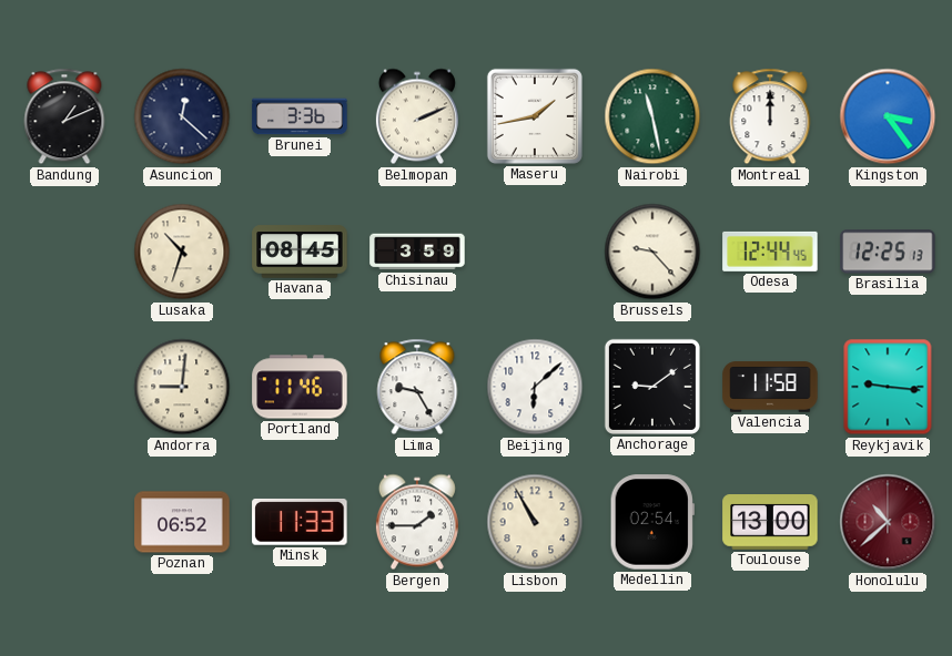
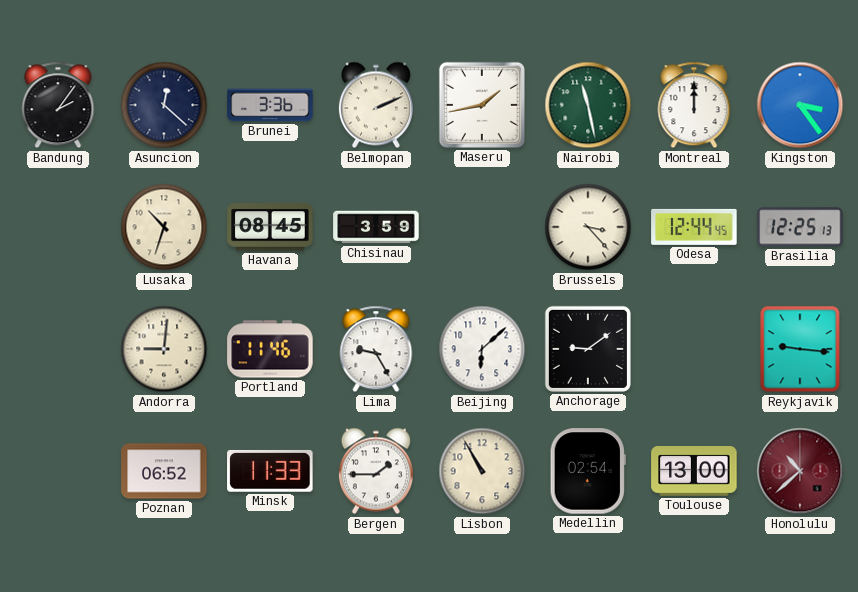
Bandung: 1:11 -> 2:06 (58, 105)
Brussels: 9:23 -> 3:23 (588, 227)
Valencia: 11:58 -> none (770, 387)
